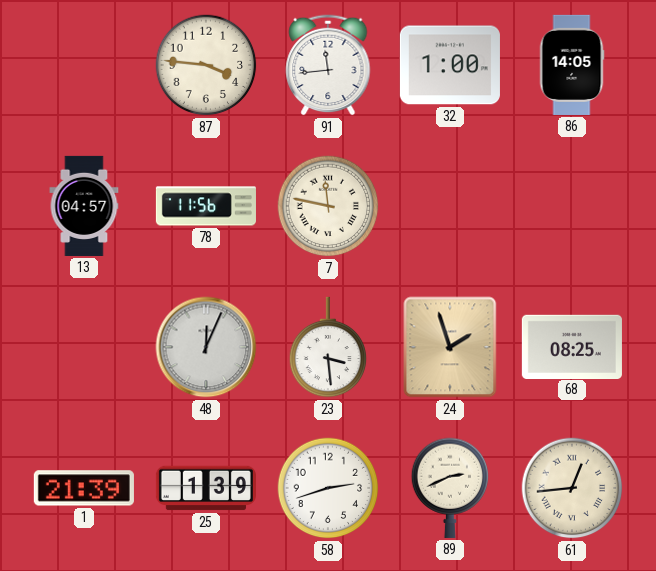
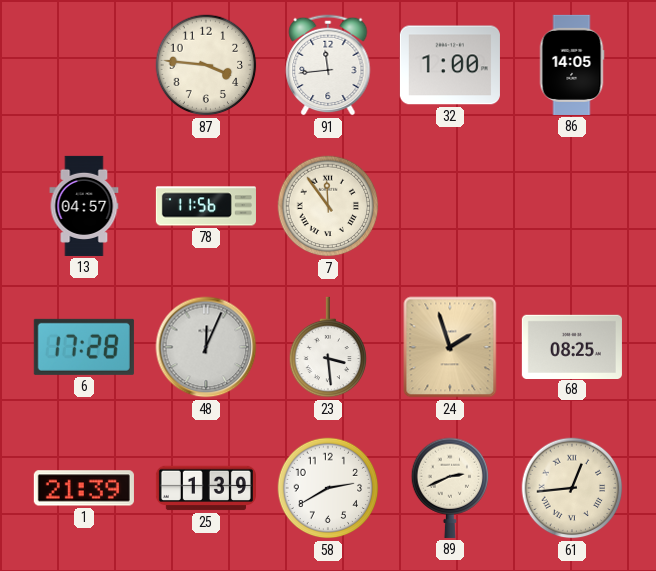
7: 11:47 -> 11:54 (328, 206)
6: none -> 17:28 (84, 347)
58: 2:42 -> 2:40 (328, 488)
